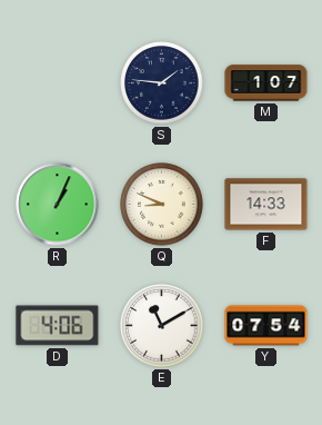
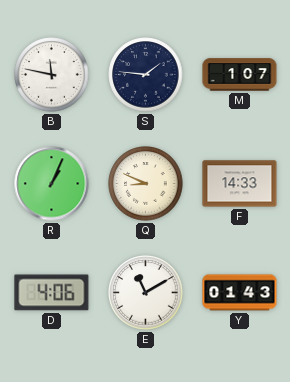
B: none -> 11:47 (52, 75)
Y: 07:54 -> 01:43 (240, 293)
